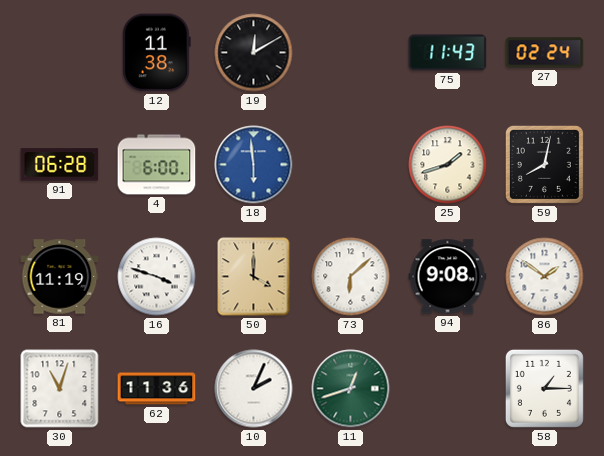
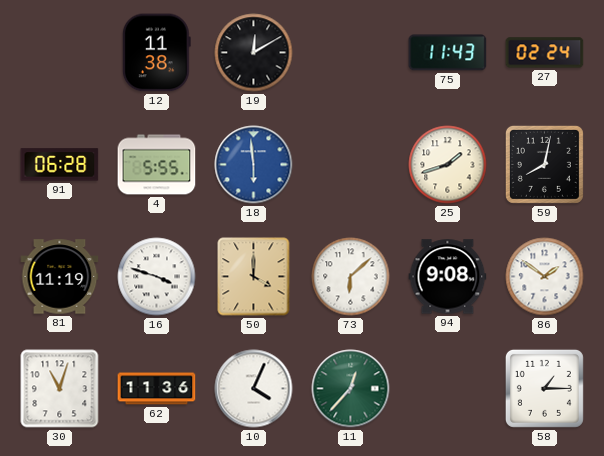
4: 6:00 -> 5:55 (157, 165)
10: 2:04 -> 4:04 (254, 389)
11: 12:42 -> 12:37 (351, 389)
